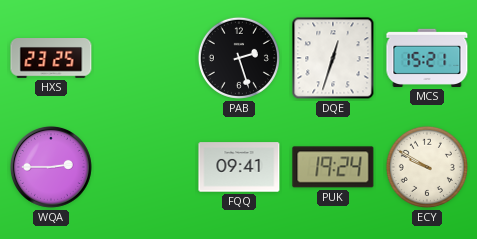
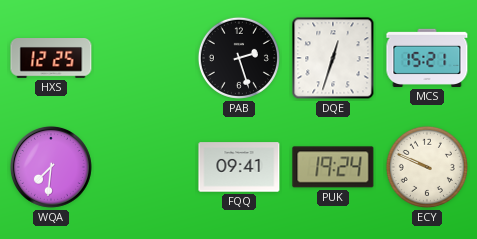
HXS: 23:25 -> 12:25 (51, 58)
WQA: 2:45 -> 7:31 (51, 167)
ECY: 9:50 -> 9:49 (427, 167)
